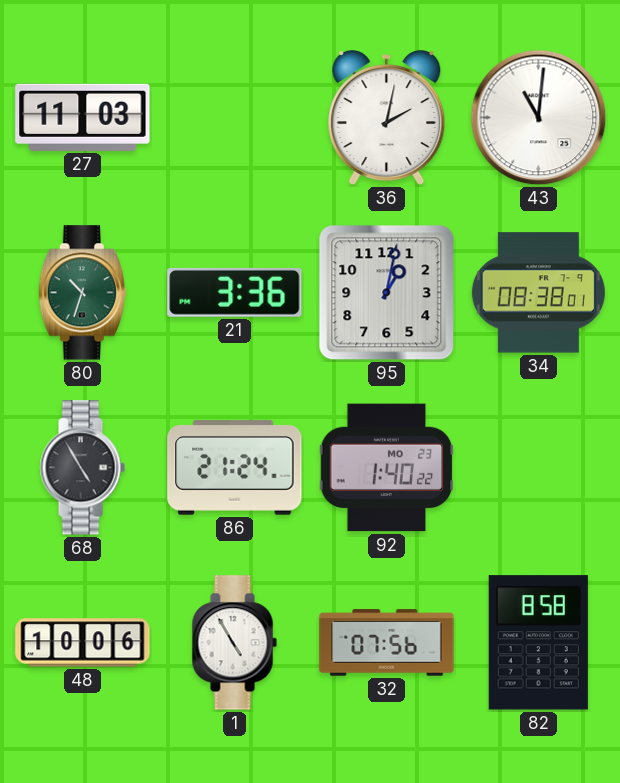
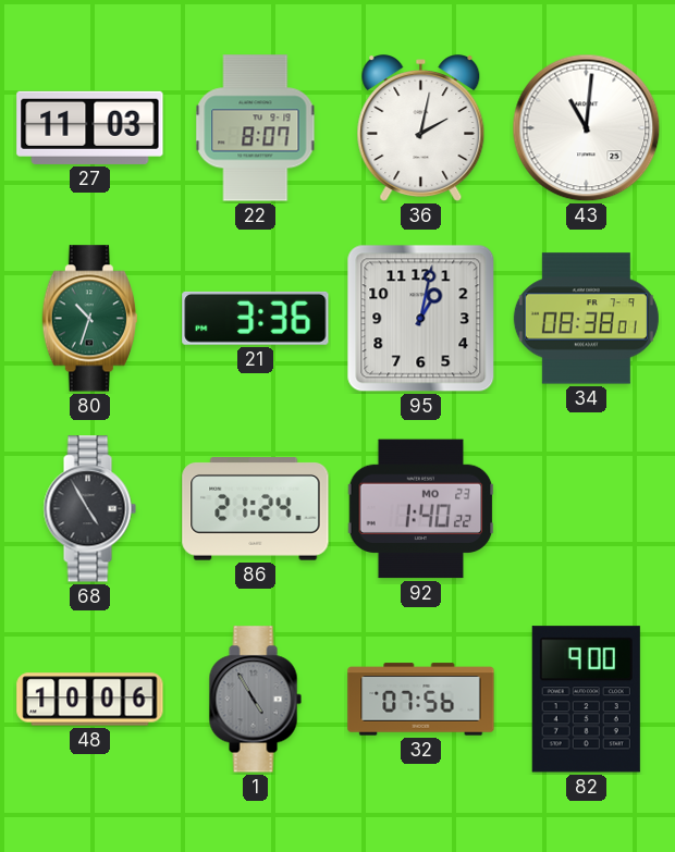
22: none -> 8:07 (256, 128)
1 dial: white -> grey (255, 700)
82: 8:58 -> 9:00 (586, 700)
